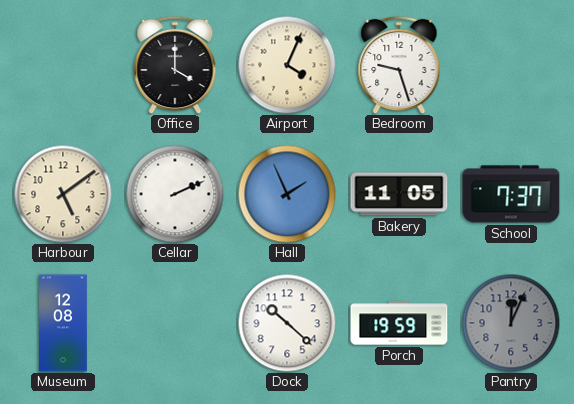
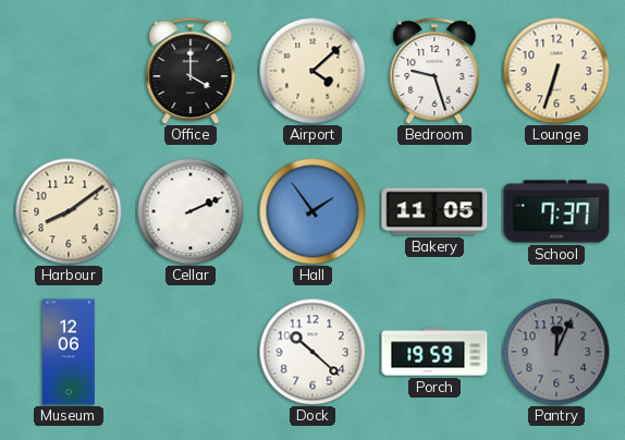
Airport: 4:04 -> 4:08 (312, 71)
Lounge: none -> 6:33 (556, 71)
Harbour: 5:09 -> 8:09 (69, 211)
Hall: 1:56 -> 1:54 (312, 211)
Museum: 12:08 -> 12:06 (70, 352)
